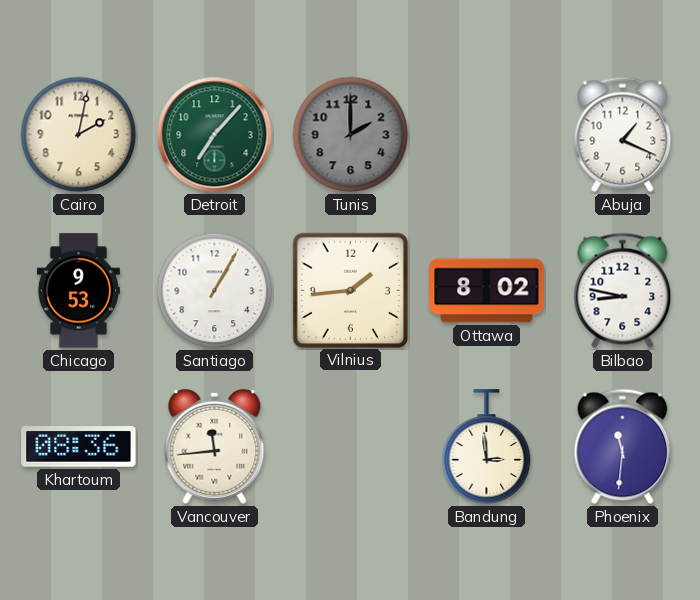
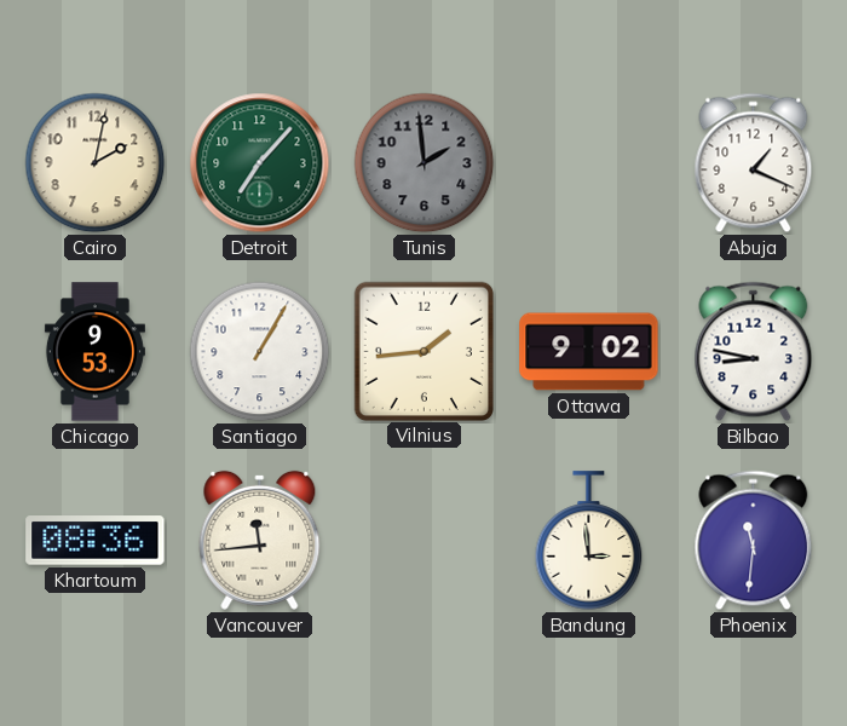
Tunis: 2:00 -> 1:59 (425, 163)
Ottawa: 8:02 -> 9:02 (589, 352)
